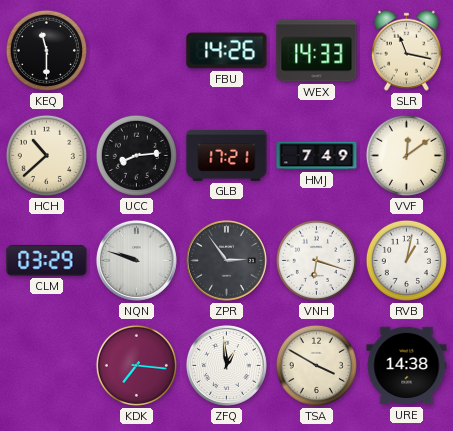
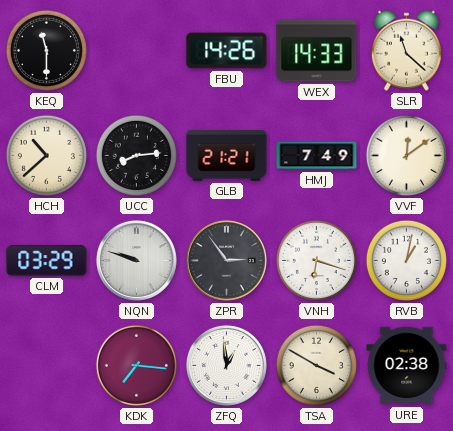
SLR: 11:17 -> 11:22 (406, 50)
GLB: 17:21 -> 21:21 (227, 156)
URE: 14:38 -> 02:38 (407, 366)
